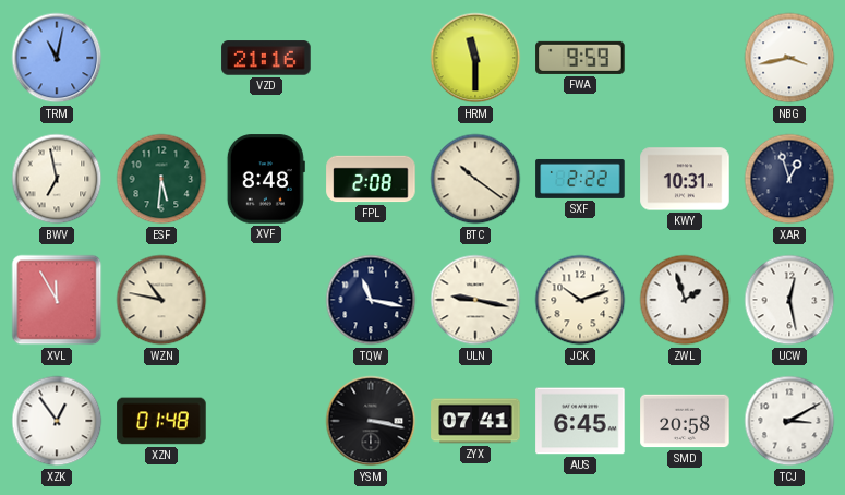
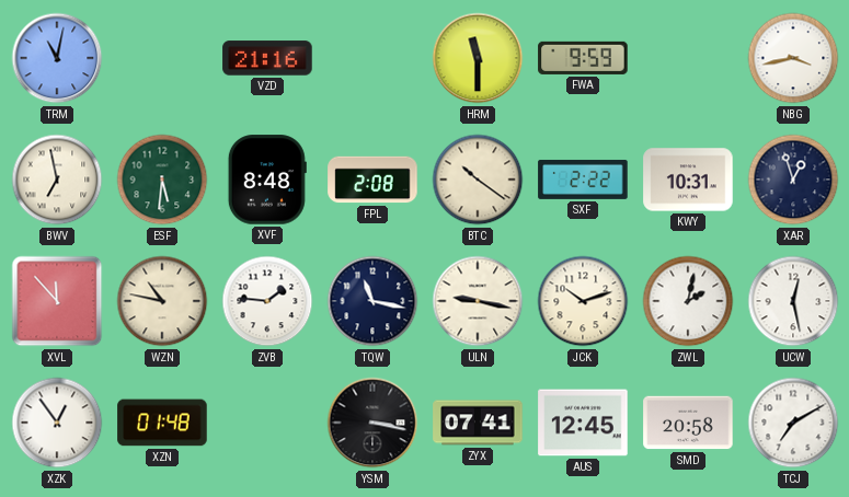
XVL: 11:55 -> 11:53 (57, 301)
ZVB: none -> 1:46 (267, 301)
ZWL: 1:57 -> 2:02 (688, 301)
AUS: 6:45 -> 12:45 (583, 423)
TCJ: 3:10 -> 7:10 (793, 423)
